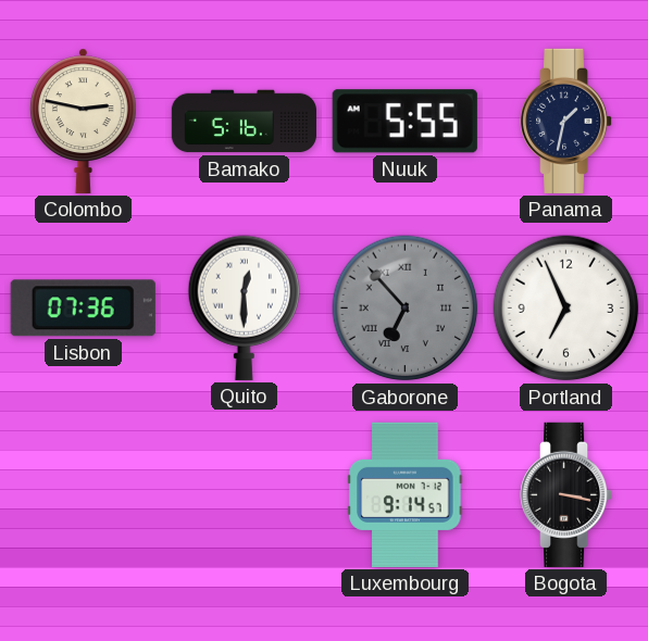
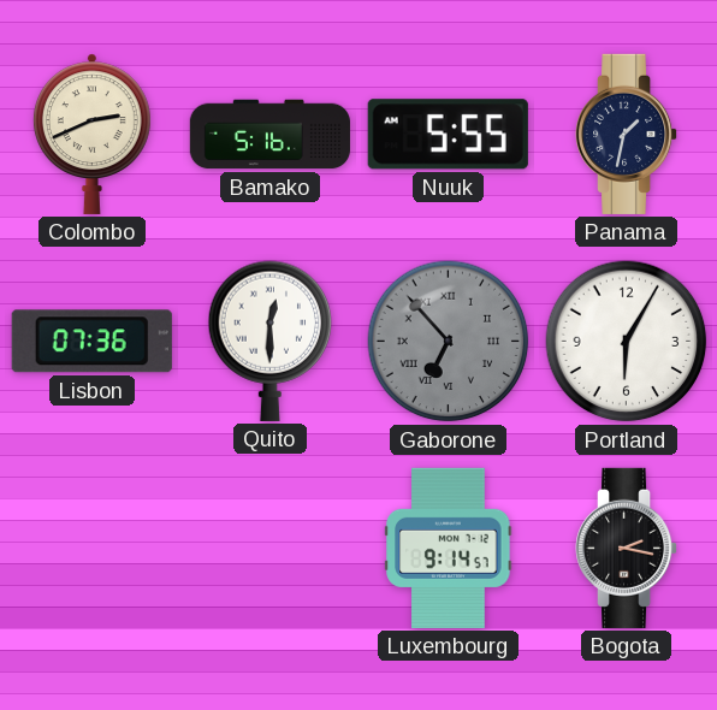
Colombo: 2:47 -> 2:41 (91, 134)
Portland: 6:56 -> 6:05 (627, 342)
Bogota: 3:17 -> 2:17 (628, 548)
